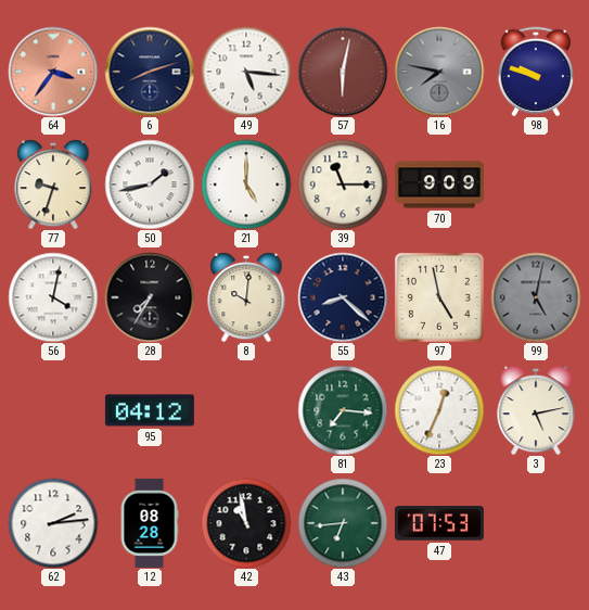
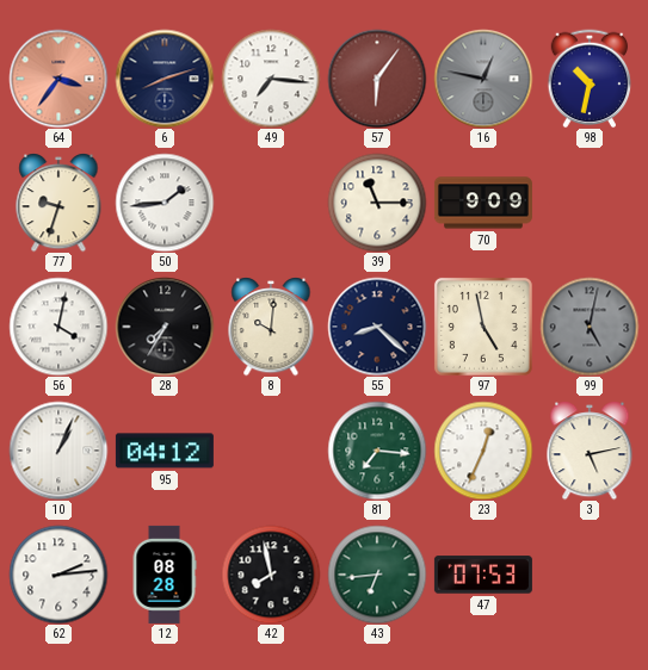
49: 5:16 -> 7:16 (271, 79)
57: 6:02 -> 6:06 (377, 79)
16: 7:47 -> 12:47 (483, 79)
98: 9:48 -> 10:32 (590, 79)
50: 1:43 -> 1:44 (165, 203)
21: 5:00 -> none (246, 185)
10: none -> 1:04 (58, 451)
42: 10:58 -> 7:58 (271, 575)
